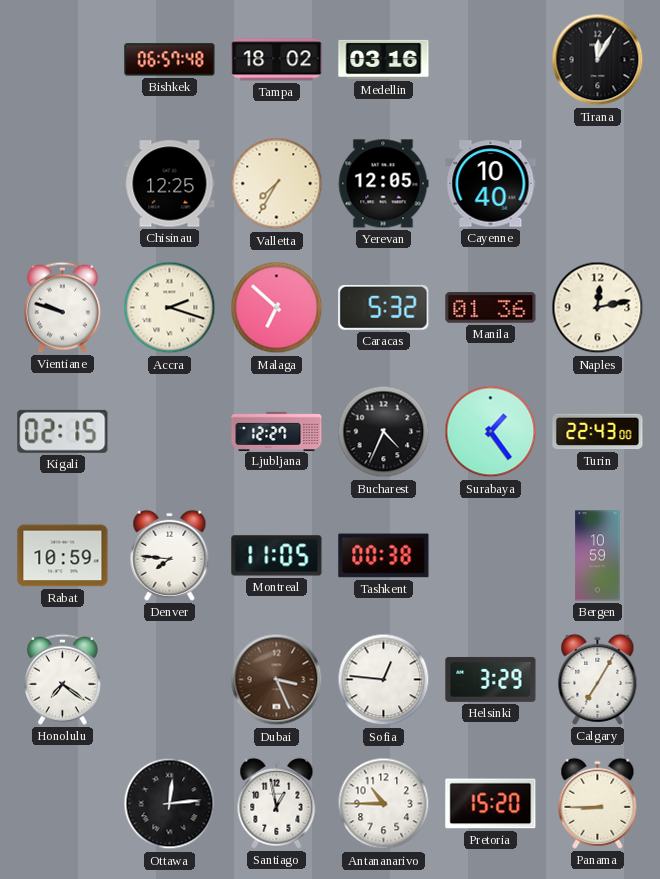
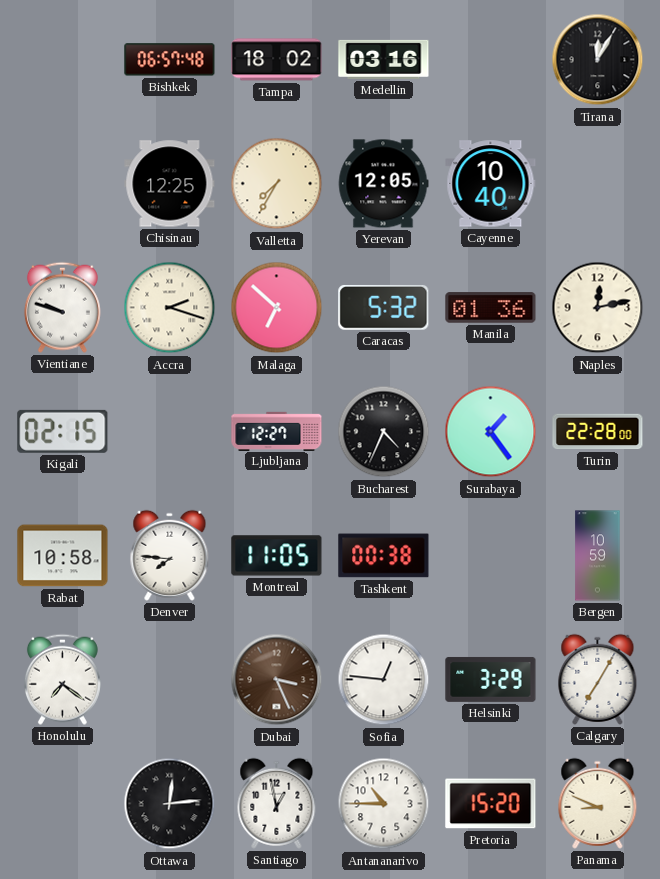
Turin: 22:43 -> 22:28 (598, 432)
Rabat: 10:59 -> 10:58 (63, 556)
Panama: 8:45 -> 8:49 (598, 803)
